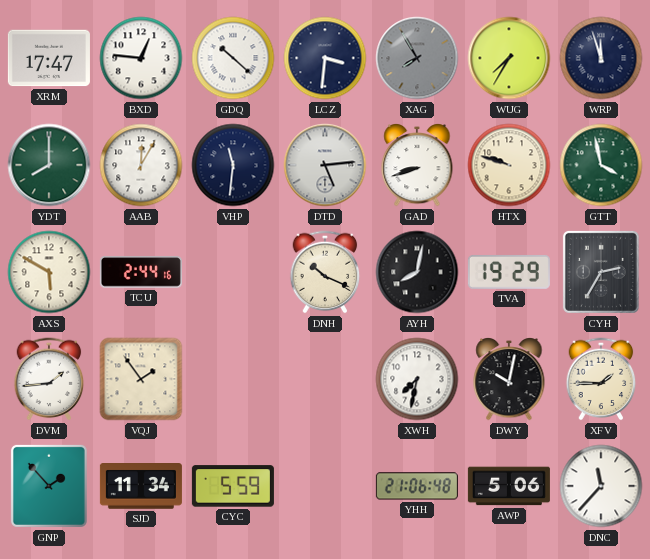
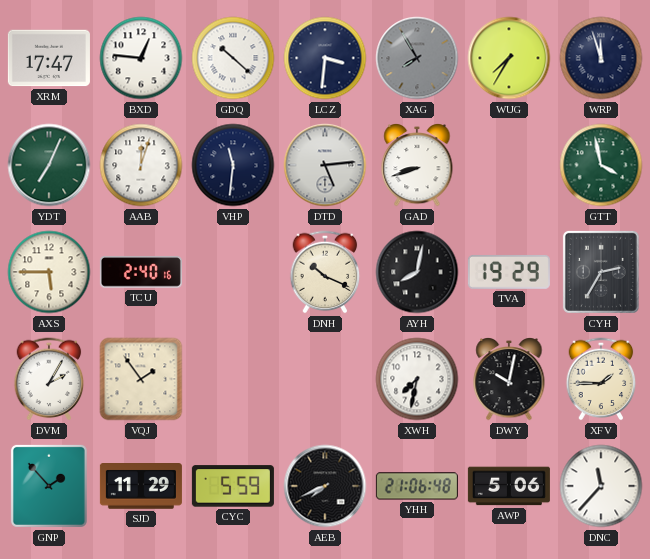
YDT: 8:00 -> 7:04 (49, 165)
AAB: 12:05 -> 12:03 (141, 165)
HTX: 9:48 -> none (509, 165)
AXS: 5:50 -> 5:45 (49, 272)
TCU: 2:44 -> 2:40 (141, 272)
DVM: 1:44 -> 2:05 (49, 379)
SJD: 11:34 -> 11:29 (141, 486)
AEB: none -> 7:41 (325, 486)
